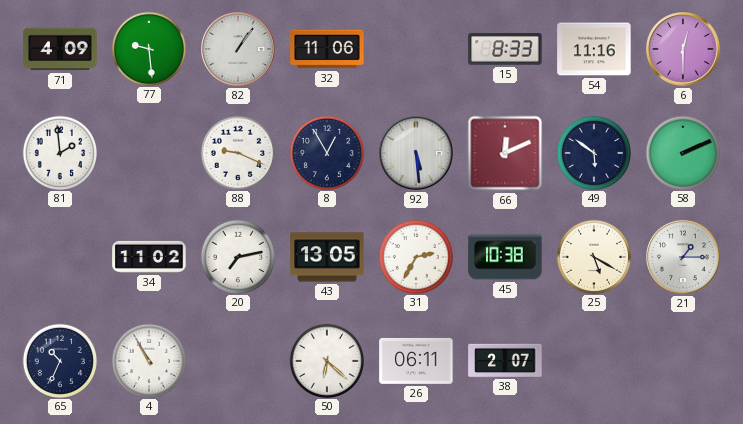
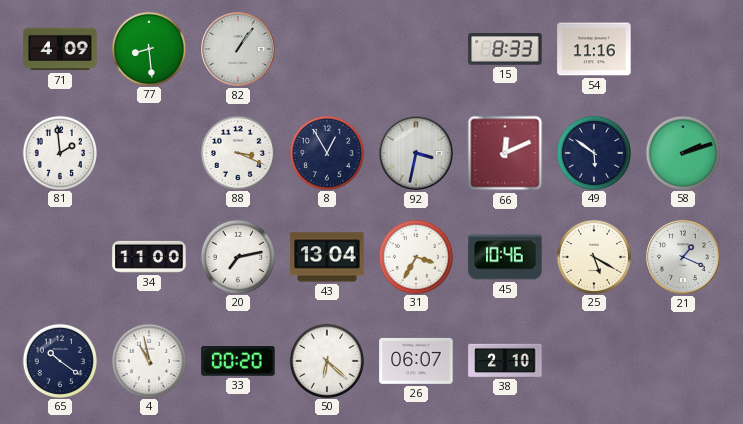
77: 9:29 -> 8:29 (148, 48)
32: 11:06 -> none (327, 49)
6: 12:30 -> none (684, 50)
88: 9:19 -> 3:19 (237, 152)
92: 5:29 -> 3:32 (417, 154)
58: 2:11 -> 2:12 (682, 152)
34: 11:02 -> 11:00 (149, 257)
43: 13:05 -> 13:04 (327, 257)
31: 2:35 -> 3:35 (415, 256)
45: 10:38 -> 10:46 (505, 257)
21: 1:15 -> 1:19 (684, 258)
65: 10:34 -> 10:21 (59, 360)
4: 10:55 -> 10:58 (148, 360)
33: none -> 00:20 (238, 362)
26: 06:11 -> 06:07 (416, 361)
38: 2:07 -> 2:10 (505, 360)
